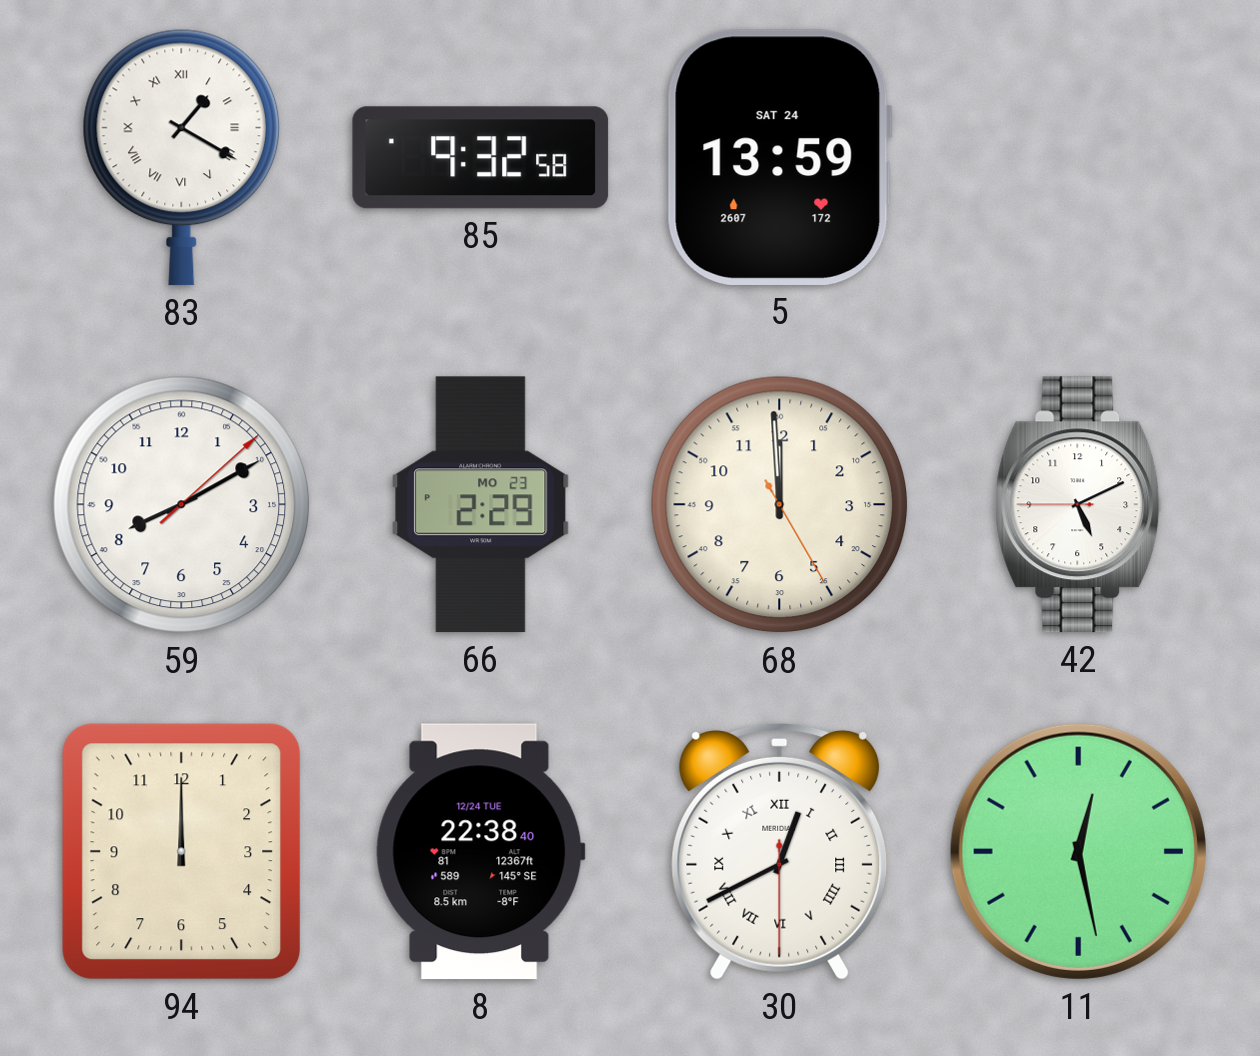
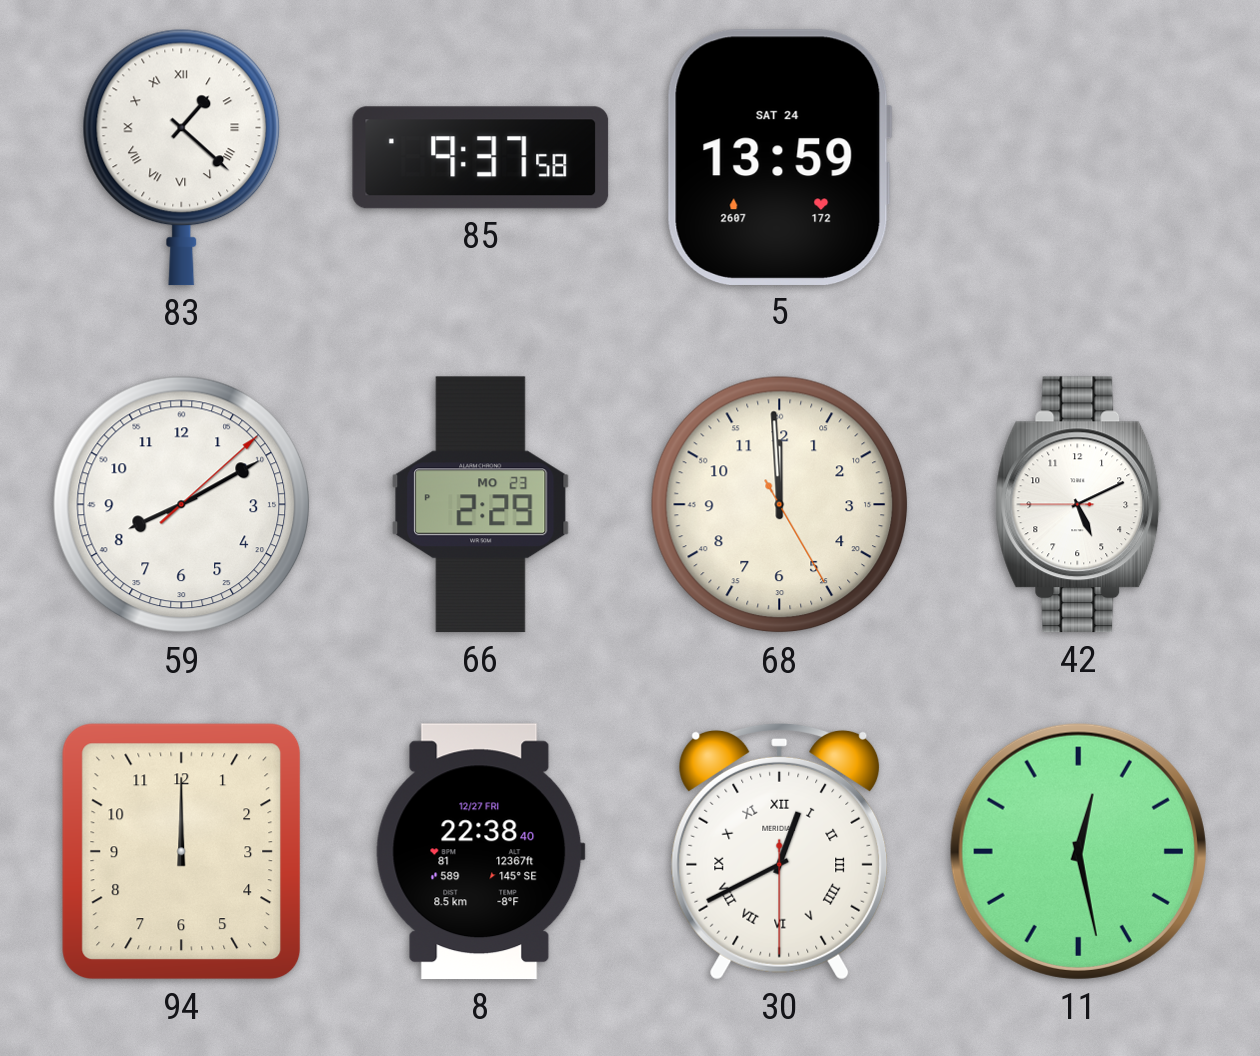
83: 1:20 -> 1:22 (182, 157)
85: 9:32 -> 9:37 (481, 158)
8 date: 12/24 TUE -> 12/27 FRI (480, 852)
